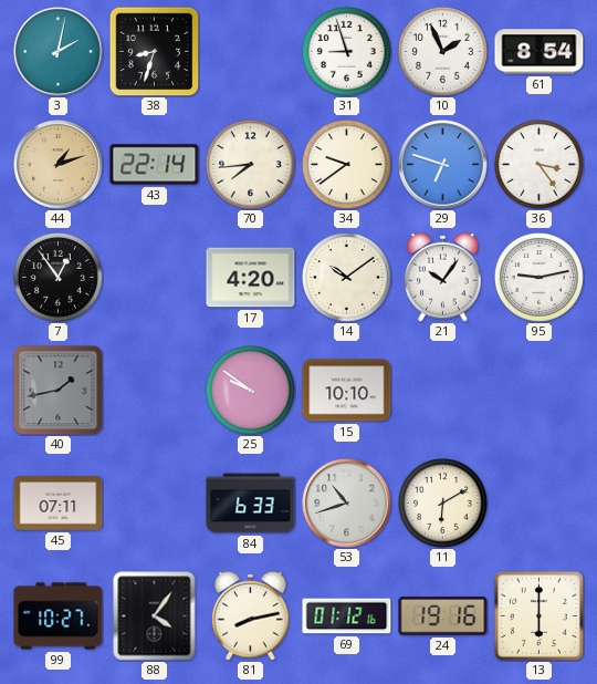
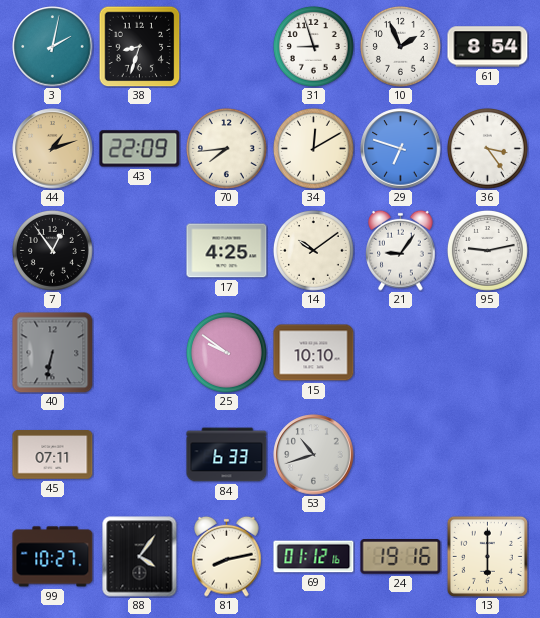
43: 22:14 -> 22:09 (140, 149)
34: 9:39 -> 12:10 (313, 148)
17: 4:20 -> 4:25 (227, 251)
21: 10:06 -> 9:06 (401, 250)
40: 1:43 -> 6:32 (53, 353)
11: 6:10 -> none (442, 502)
